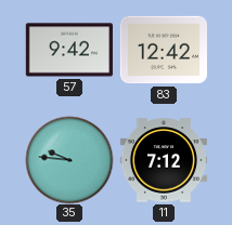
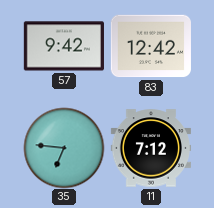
35: 9:46 -> 6:46 (64, 148)
